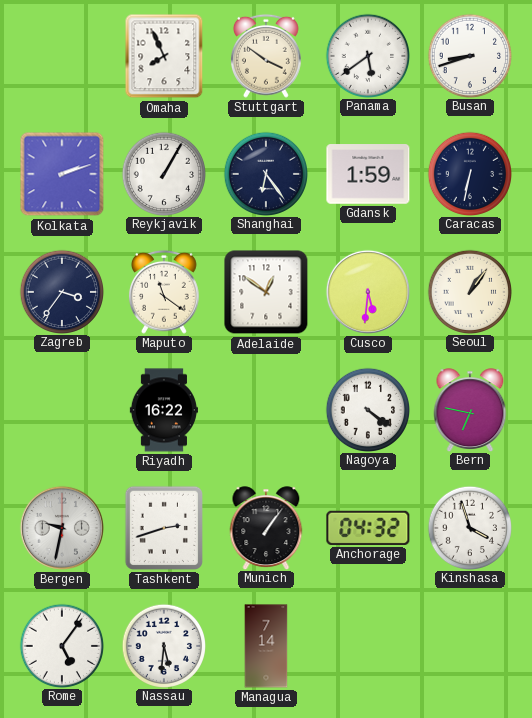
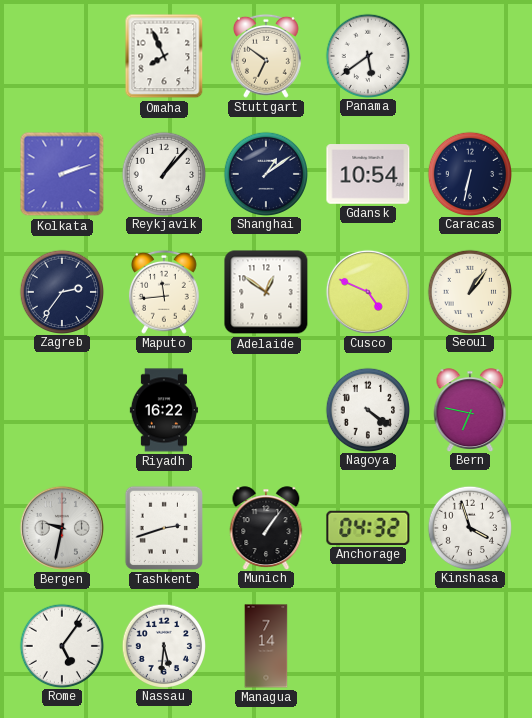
Stuttgart: 3:51 -> 6:51 (266, 56)
Busan: 8:42 -> none (469, 55)
Reykjavik: 1:05 -> 1:07 (163, 173)
Shanghai: 6:24 -> 1:09 (265, 173)
Gdansk: 1:59 -> 10:54 (368, 174)
Zagreb: 3:36 -> 2:36 (61, 291)
Maputo: 11:21 -> 11:44 (164, 292)
Cusco: 5:31 -> 4:49 (368, 292)
